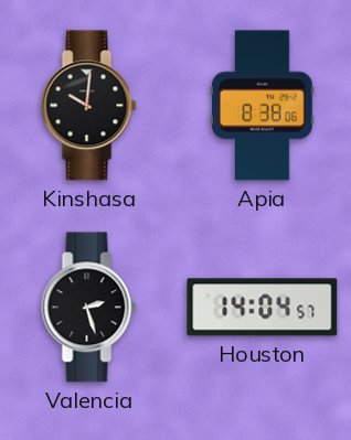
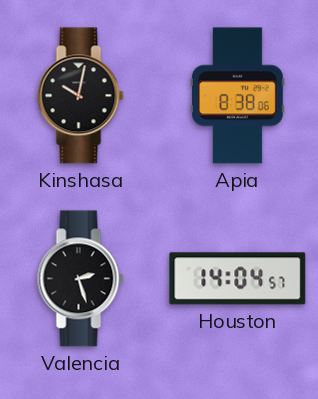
Kinshasa: 10:01 -> 10:02 (81, 96)
